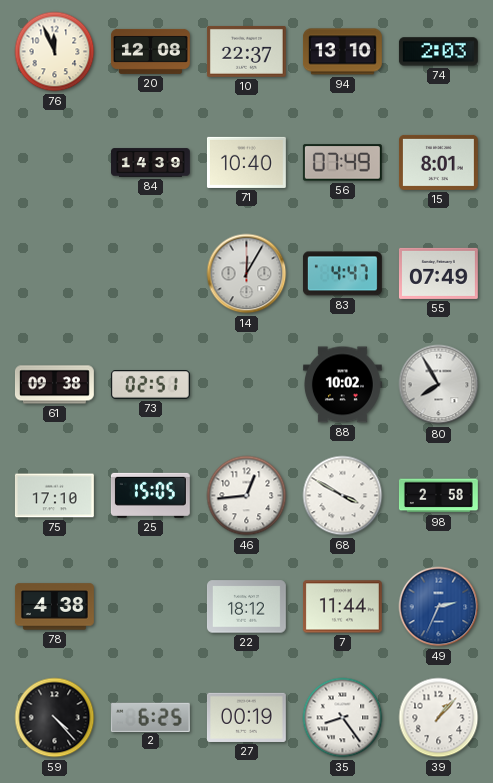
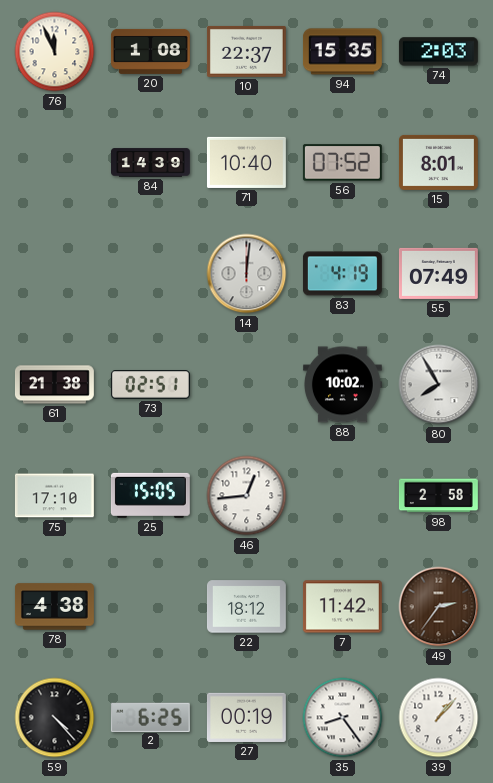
20: 12:08 -> 1:08 (151, 51)
94: 13:10 -> 15:35 (342, 52)
56: 07:49 -> 07:52 (342, 163)
14: 12:05 -> 12:01 (247, 274)
83: 4:47 -> 4:19 (342, 274)
61: 09:38 -> 21:38 (54, 385)
68: 3:50 -> none (343, 496)
7: 11:44 -> 11:42 (342, 607)
49: 2:34 -> 2:36 (439, 607)
49 dial: blue -> brown (439, 607)
